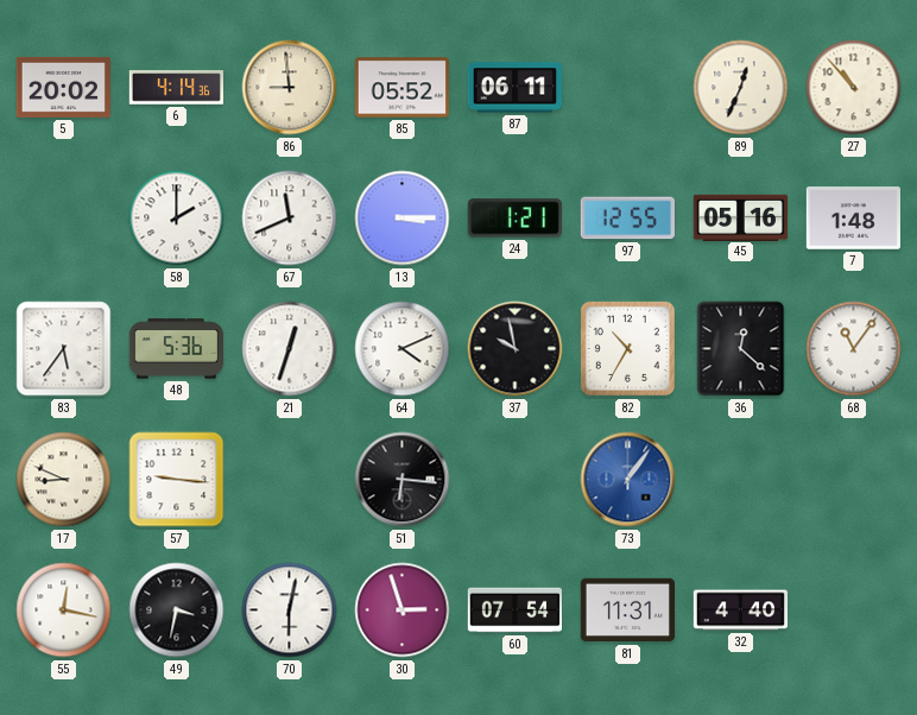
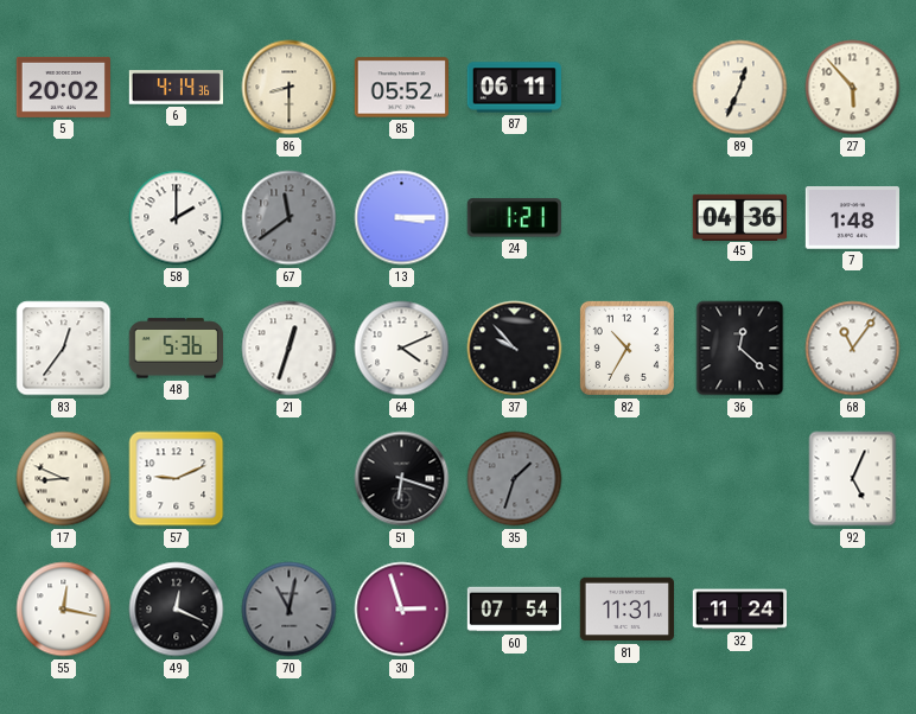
86: 8:59 -> 8:30 (290, 88)
27: 10:53 -> 5:53 (853, 88)
67: 11:41 -> 11:39 (290, 218)
67 dial: white -> grey (290, 218)
97: 12:55 -> none (627, 219)
45: 05:16 -> 04:36 (739, 217)
83: 5:36 -> 12:36 (64, 349)
37: 9:58 -> 9:53 (515, 349)
57: 9:16 -> 9:11 (177, 479)
51: 6:16 -> 6:18 (402, 479)
35: none -> 1:33 (515, 479)
73: 1:06 -> none (628, 480)
92: none -> 5:04 (853, 479)
49: 3:32 -> 12:19 (177, 610)
70: 6:02 -> 11:02 (290, 610)
70 dial: white -> grey (290, 610)
32: 4:40 -> 11:24 (740, 610)
